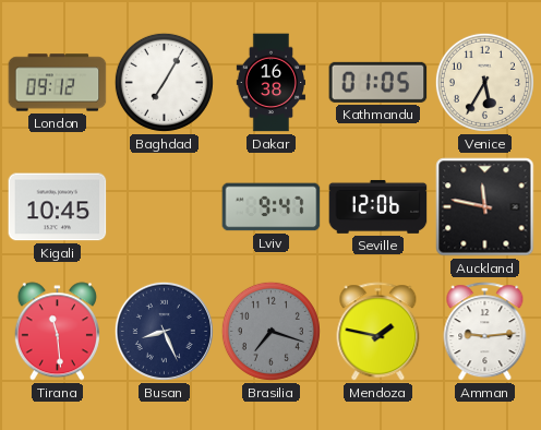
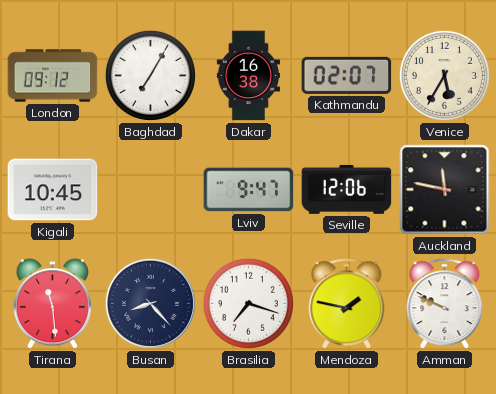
Kathmandu: 01:05 -> 02:07 (347, 75)
Busan: 8:26 -> 8:23 (150, 303)
Brasilia dial: grey -> white (248, 303)
Amman: 9:14 -> 9:49 (445, 304)
